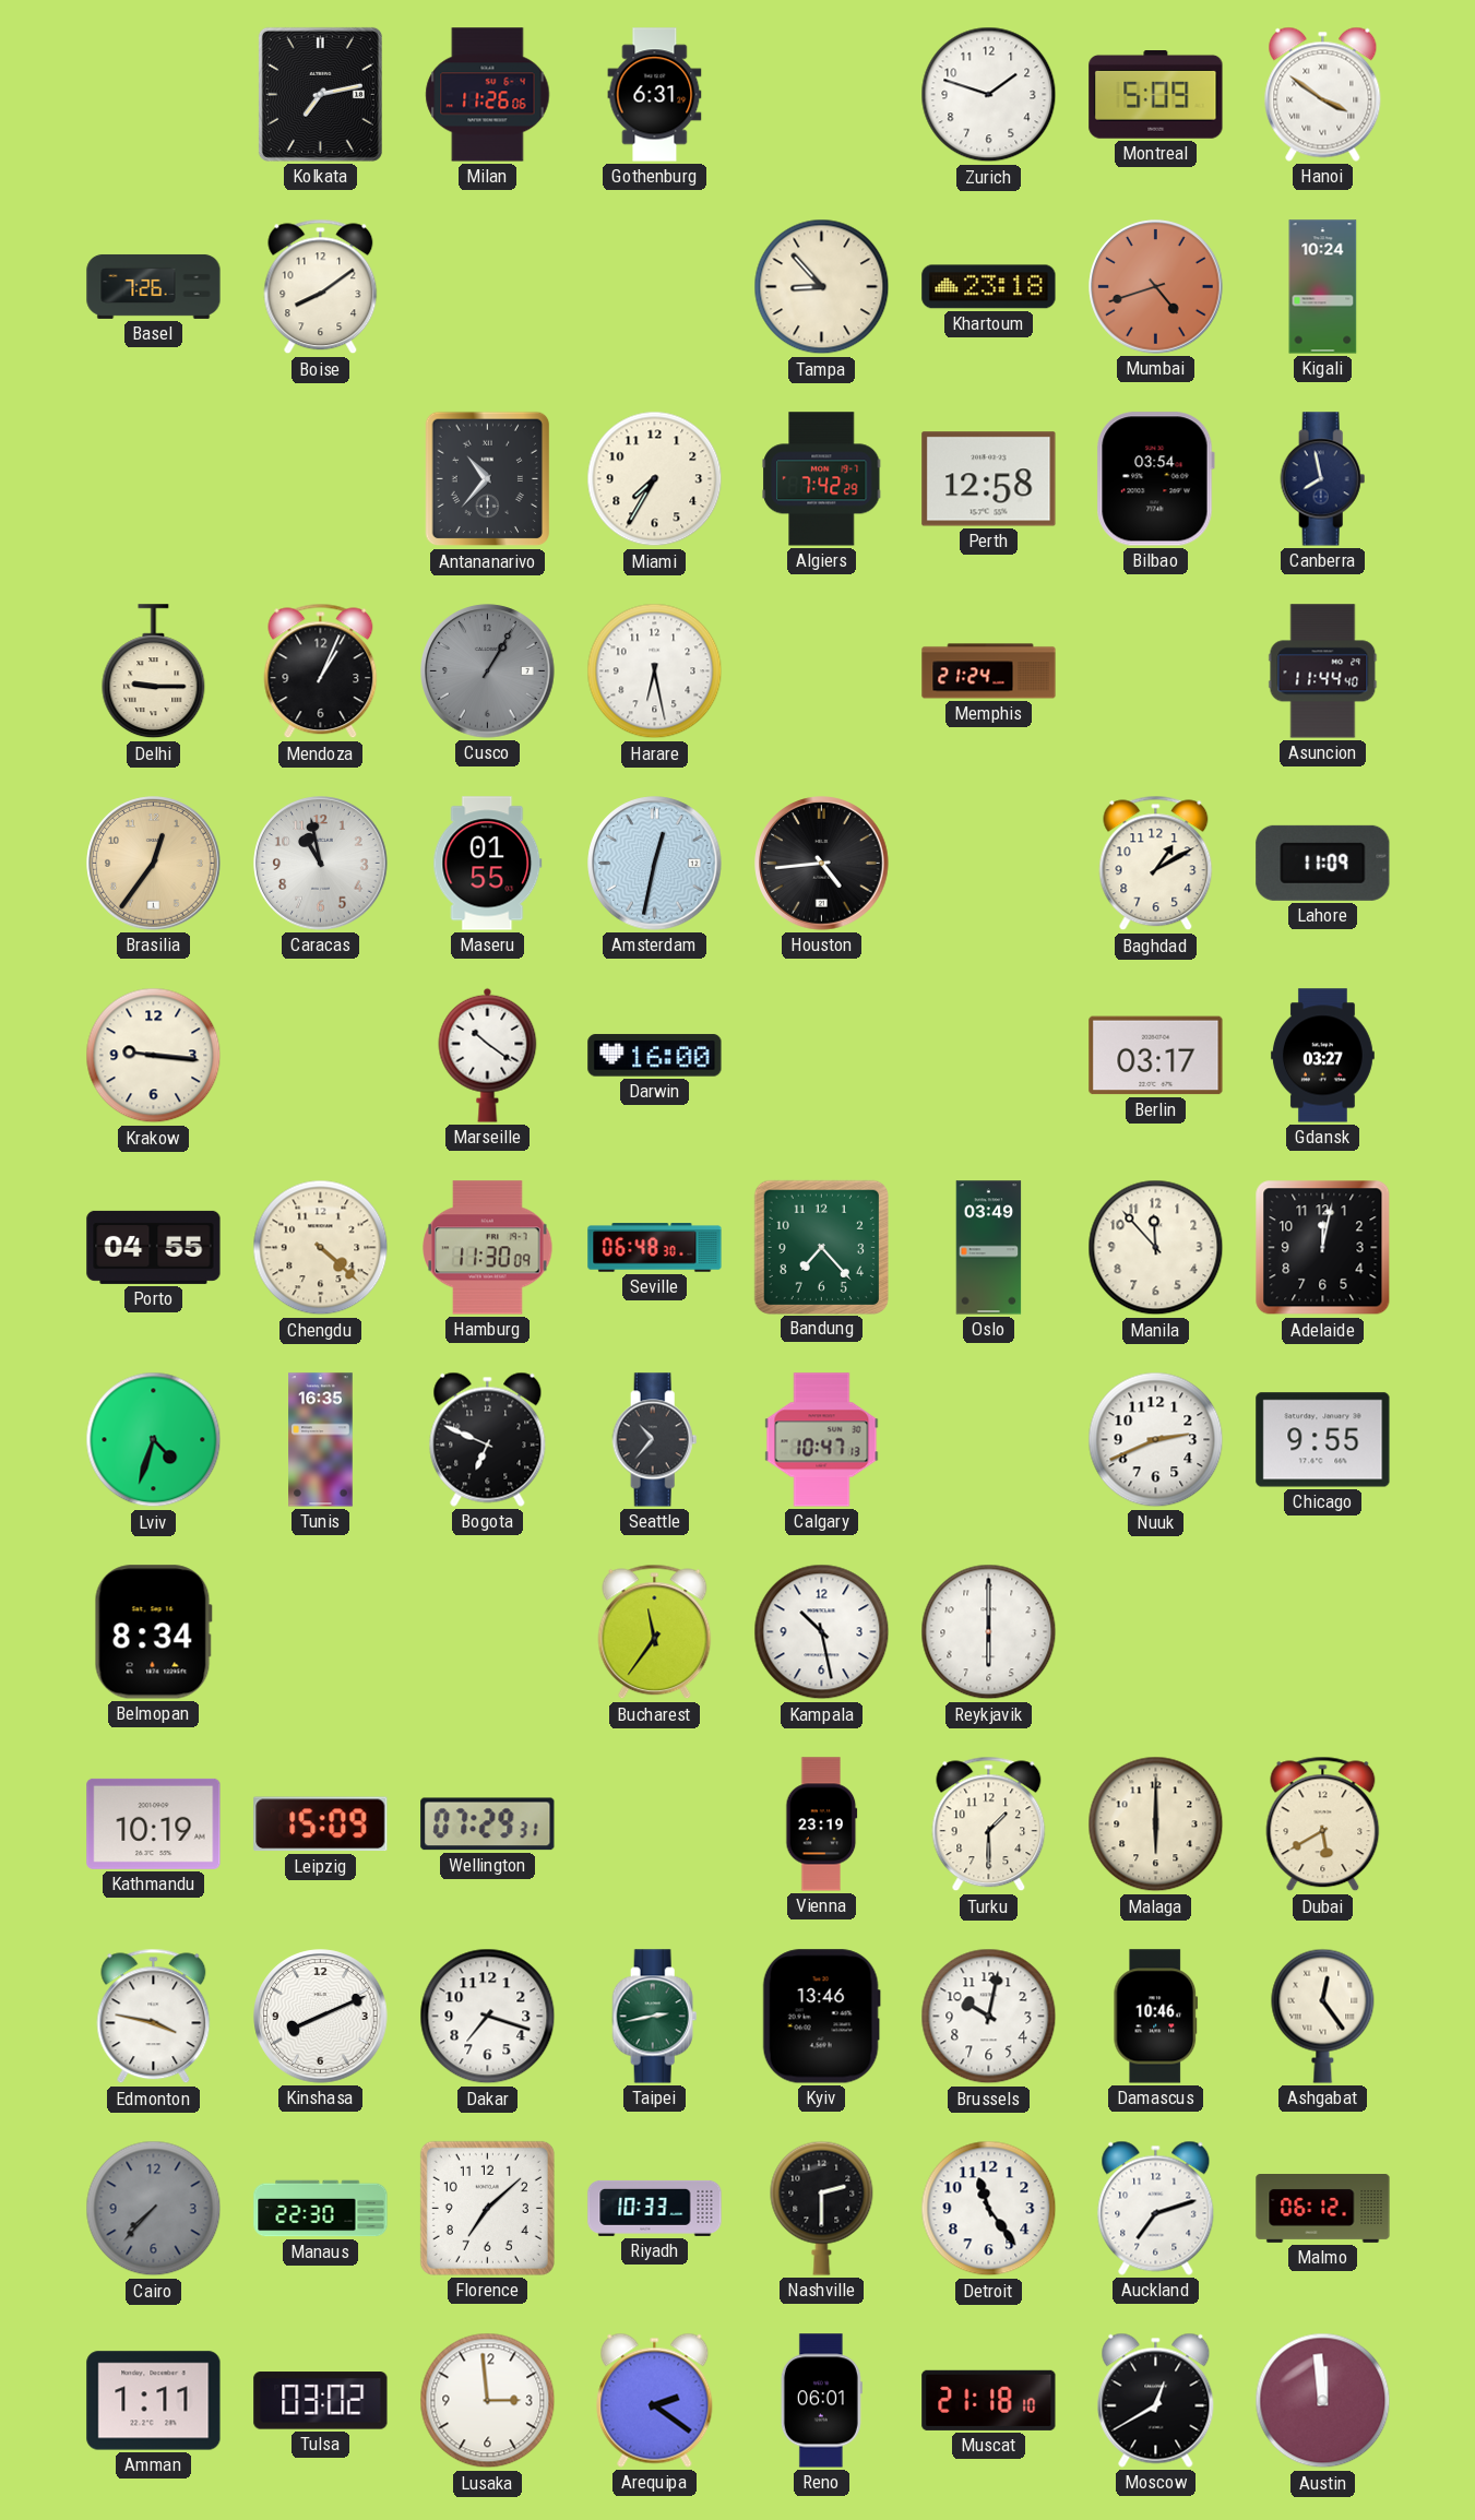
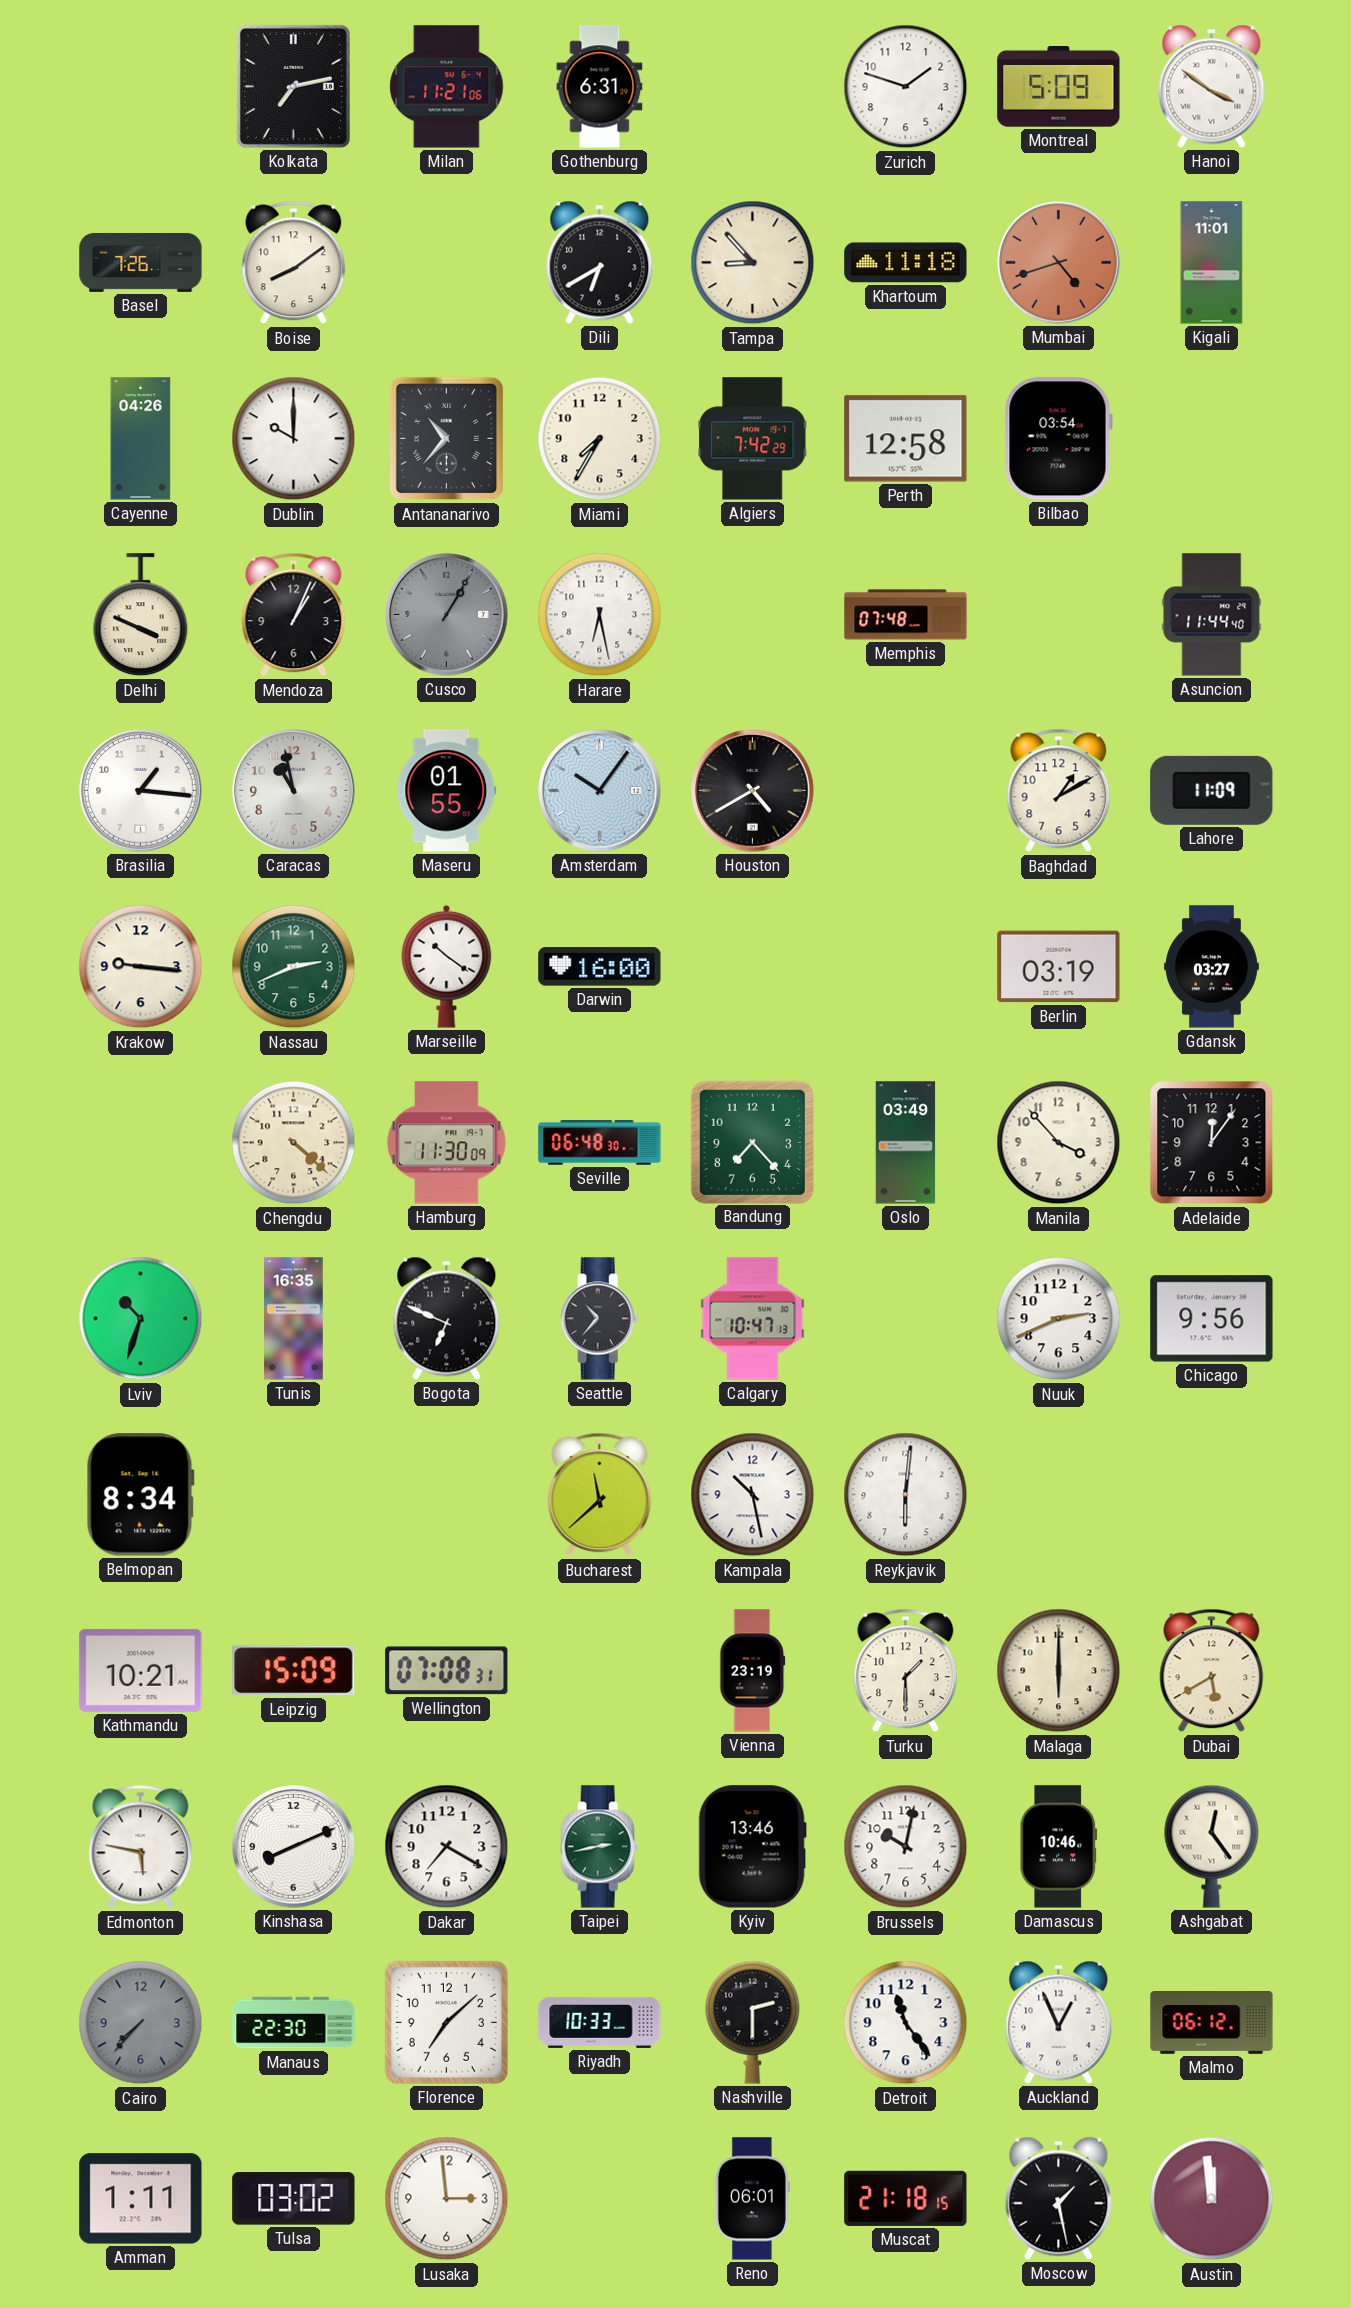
Milan: 11:26 -> 11:21 (447, 87)
Dili: none -> 6:40 (600, 262)
Khartoum: 23:18 -> 11:18 (906, 263)
Kigali: 10:24 -> 11:01 (1212, 263)
Cayenne: none -> 04:26 (141, 439)
Dublin: none -> 10:00 (294, 439)
Canberra: 7:58 -> none (1323, 479)
Delhi: 9:15 -> 3:49 (141, 615)
Memphis: 21:24 -> 07:48 (906, 615)
Brasilia: 12:36 -> 1:16 (141, 791)
Brasilia dial: champagne -> white (141, 791)
Amsterdam: 12:32 -> 10:06 (600, 791)
Houston: 4:44 -> 4:40 (753, 791)
Nassau: none -> 2:41 (294, 967)
Berlin: 03:17 -> 03:19 (1059, 967)
Porto: 04:55 -> none (154, 1247)
Manila: 11:53 -> 3:53 (1059, 1143)
Adelaide: 12:02 -> 12:06 (1212, 1143)
Lviv: 4:33 -> 10:33 (141, 1319)
Chicago: 9:55 -> 9:56 (1212, 1319)
Bucharest: 11:36 -> 11:38 (600, 1495)
Reykjavik: 6:00 -> 6:01 (906, 1495)
Kathmandu: 10:19 -> 10:21 (141, 1670)
Wellington: 07:29 -> 07:08 (447, 1671)
Edmonton: 3:47 -> 5:47 (141, 1847)
Dakar: 7:18 -> 7:20 (447, 1847)
Auckland: 7:12 -> 12:56 (1059, 2022)
Arequipa: 2:21 -> none (655, 2400)
Muscat: 21:18:10 -> 21:18:15 (906, 2198)
Moscow: 12:40 -> 1:28 (1059, 2198)
